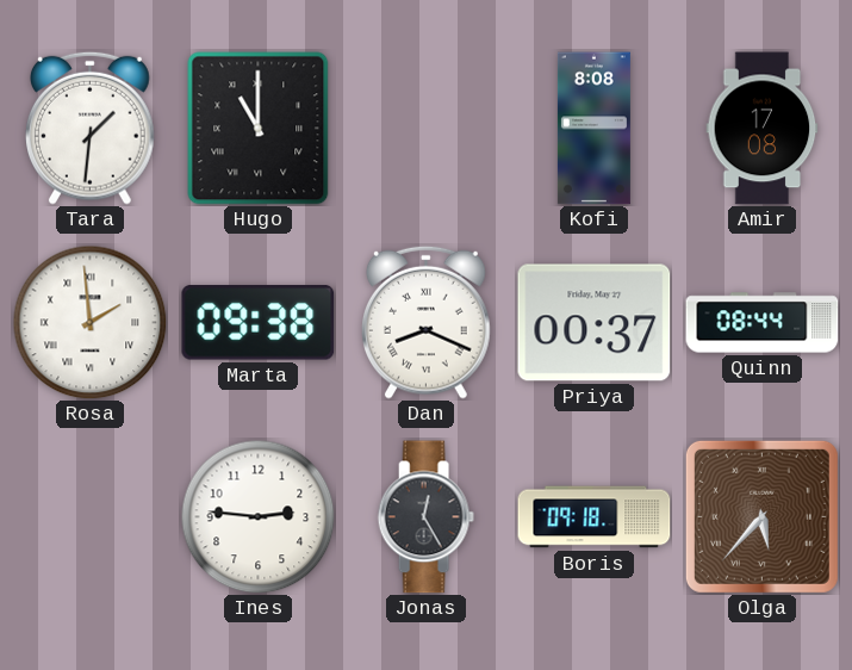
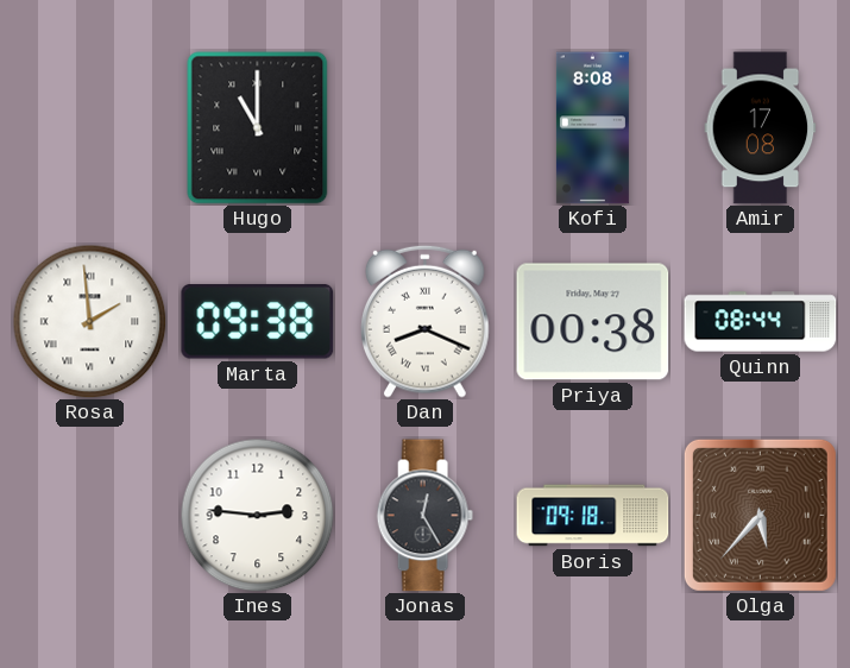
Tara: 1:31 -> none (91, 128)
Priya: 00:37 -> 00:38 (593, 322)
